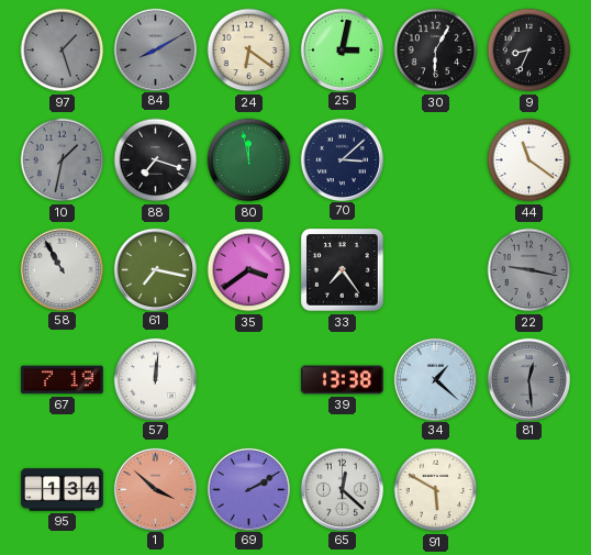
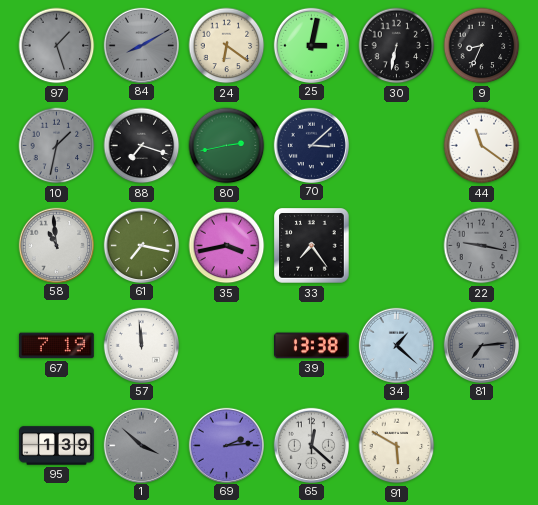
30: 6:05 -> 6:32 (397, 46)
80: 11:58 -> 2:43 (227, 146)
58: 10:55 -> 10:59 (56, 245)
35: 3:39 -> 3:43 (227, 246)
57: 12:01 -> 11:59 (141, 345)
81: 12:29 -> 7:14 (481, 345)
95: 1:34 -> 1:39 (57, 446)
1 dial: salmon -> grey (141, 445)
69: 2:10 -> 2:14 (226, 445)
